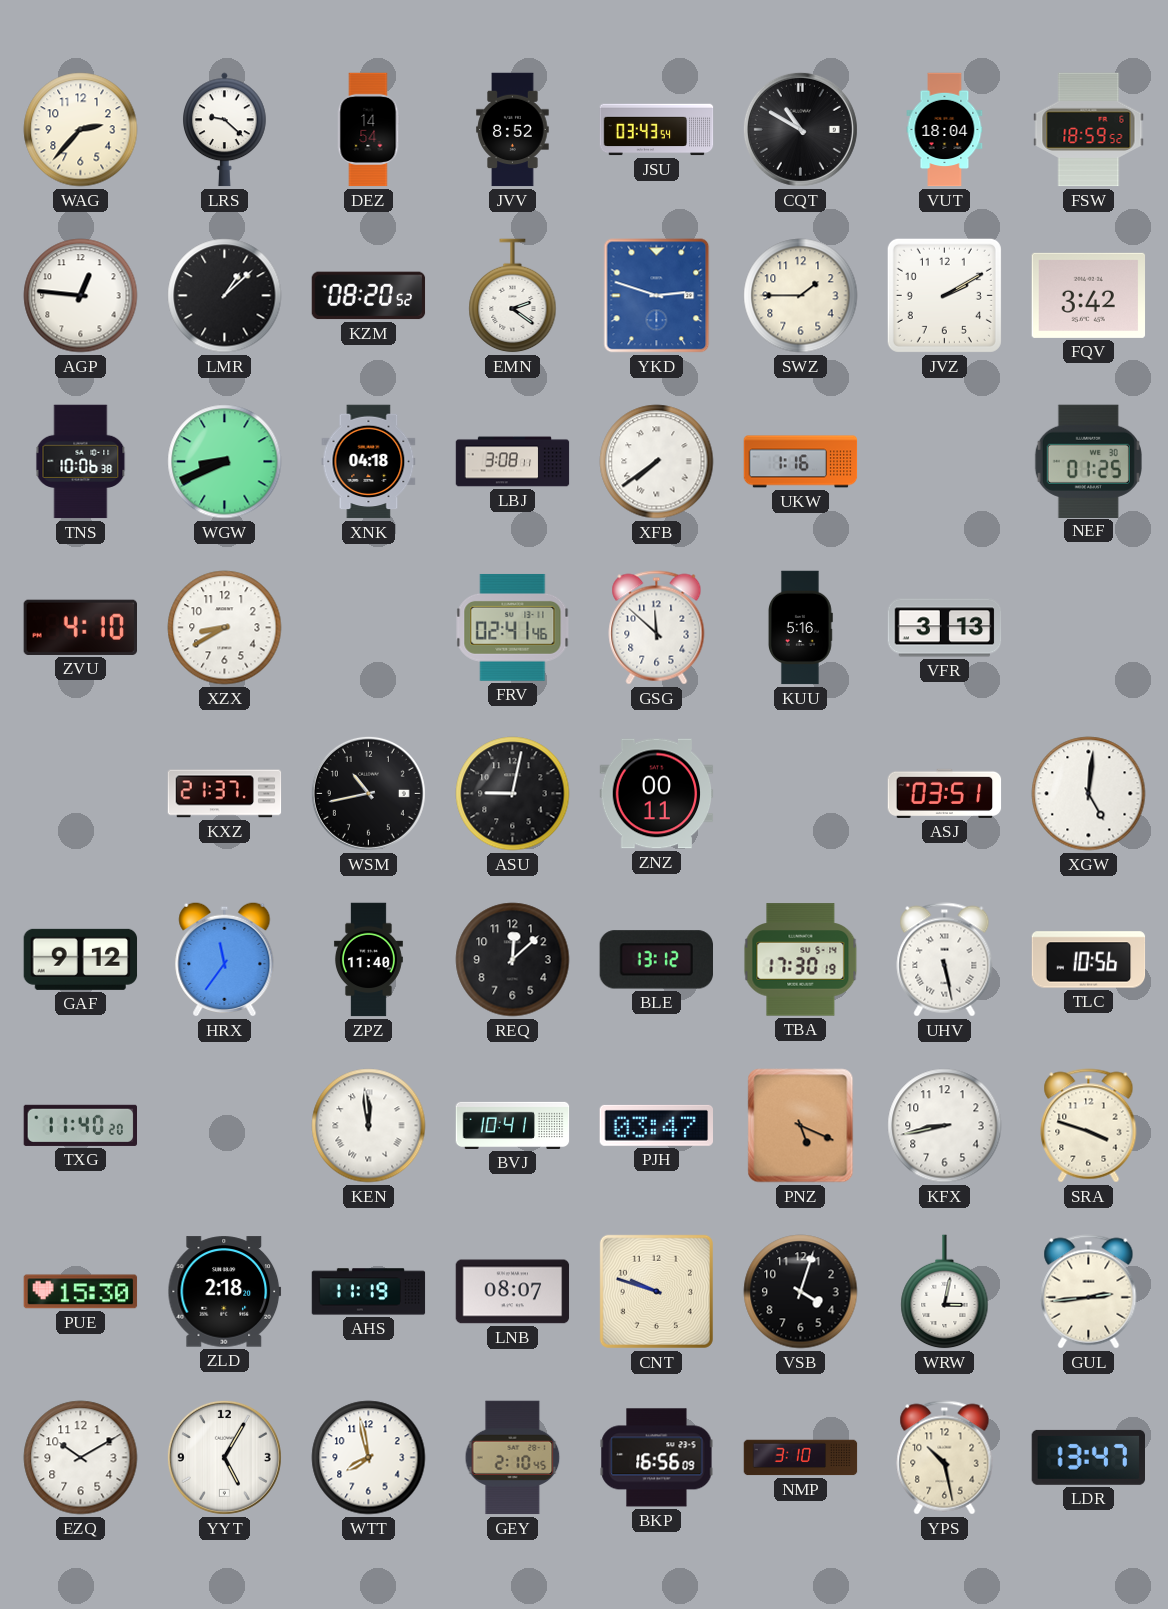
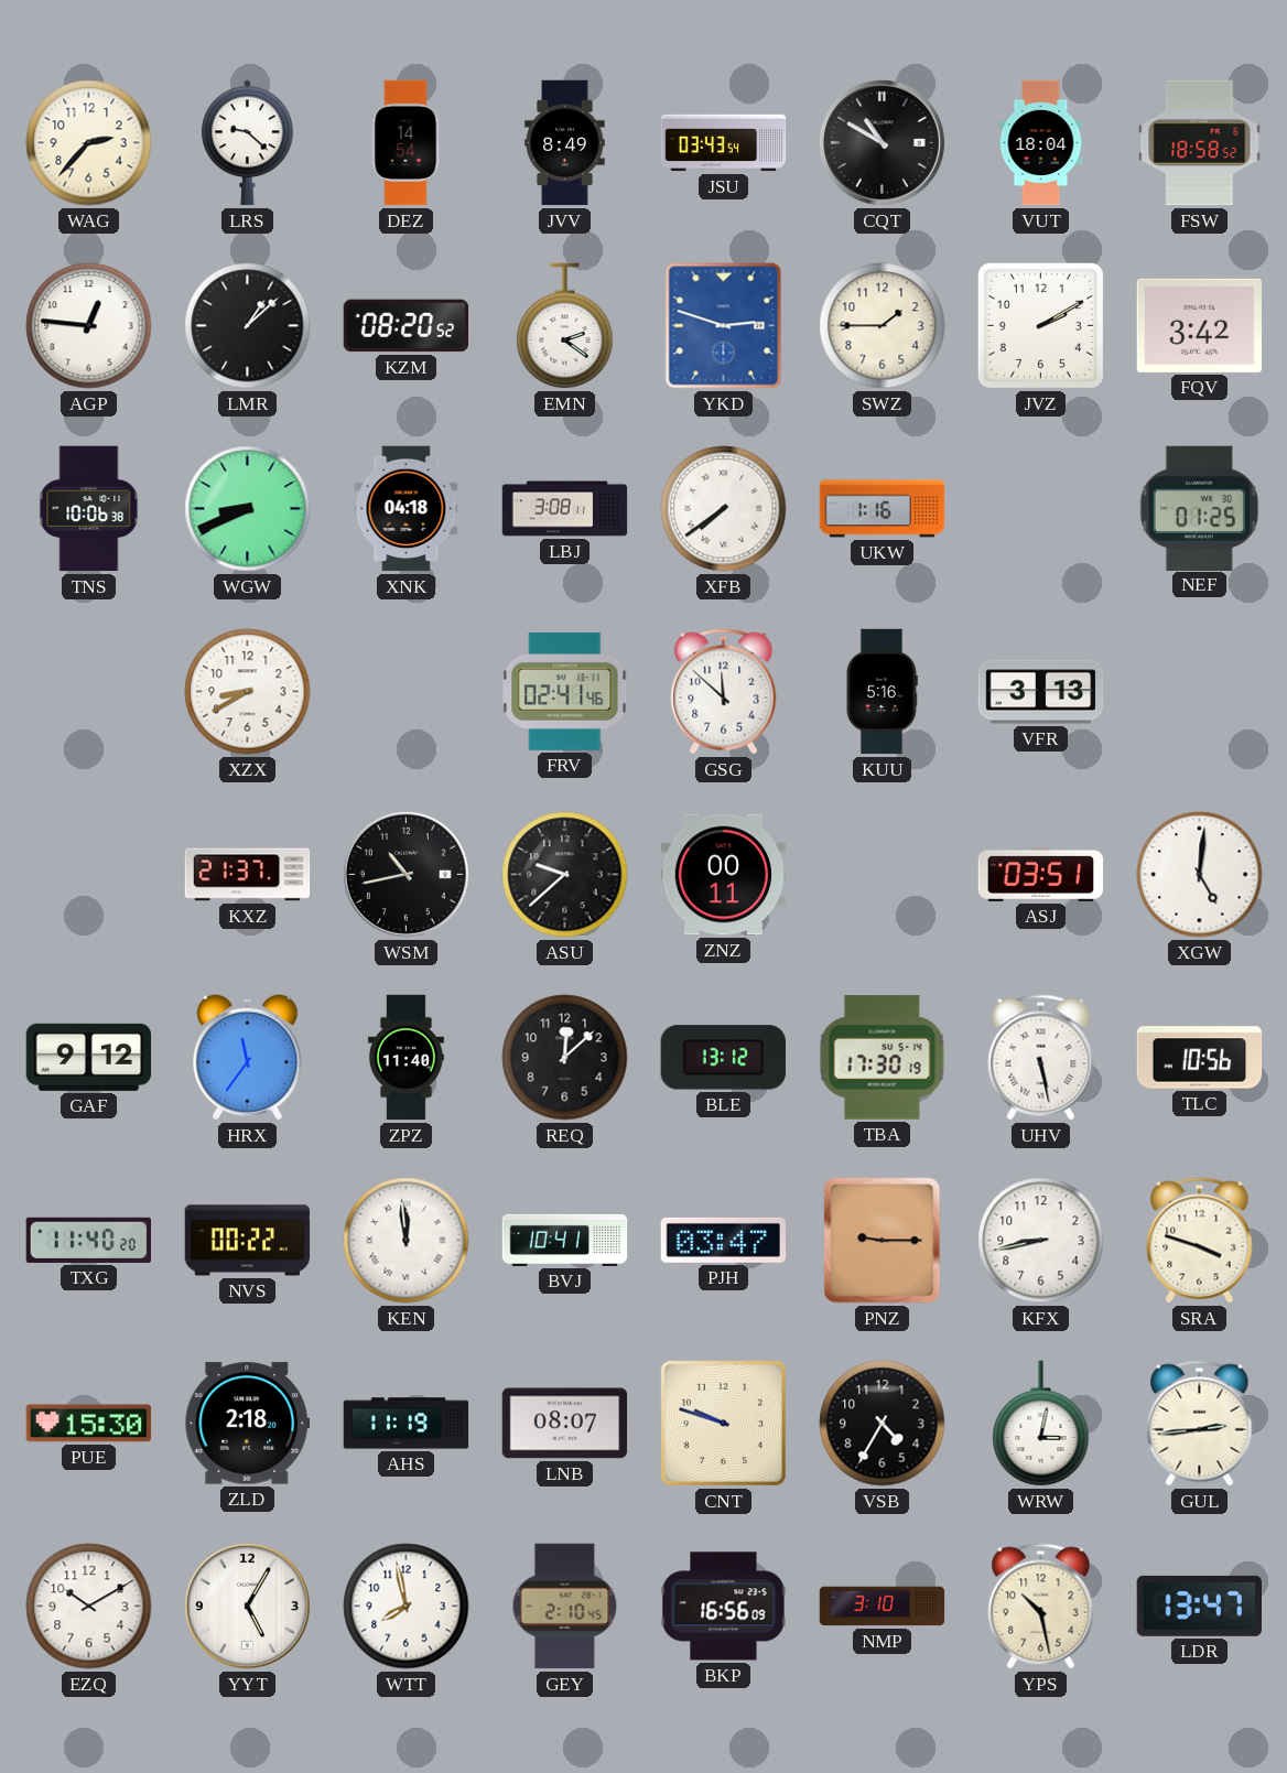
JVV: 8:52 -> 8:49 (565, 143)
FSW: 18:59 -> 18:58 (1200, 143)
ZVU: 4:10 -> none (80, 627)
ASU: 9:02 -> 9:38 (565, 875)
NVS: none -> 00:22 (248, 1241)
PNZ: 5:19 -> 9:15 (883, 1241)
VSB: 4:03 -> 4:35 (883, 1424)
